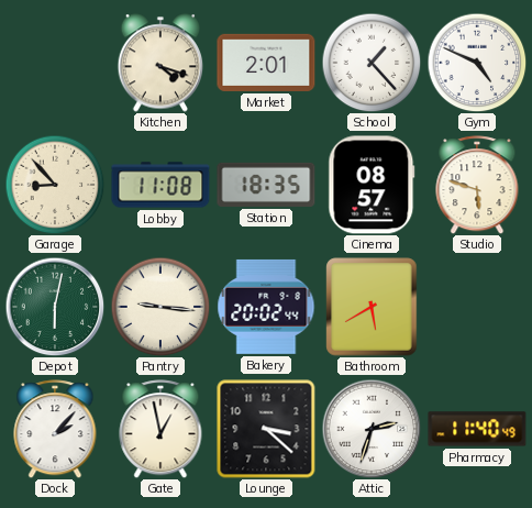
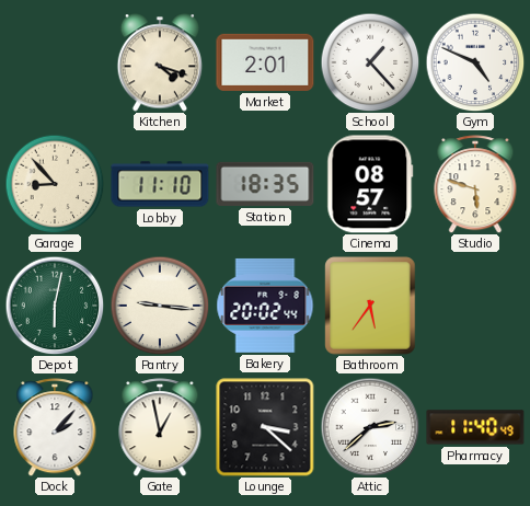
Lobby: 11:08 -> 11:10 (160, 184)
Bathroom: 5:40 -> 5:36 (370, 306)
Attic: 2:33 -> 2:38 (370, 427)
